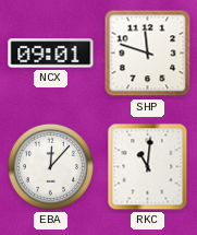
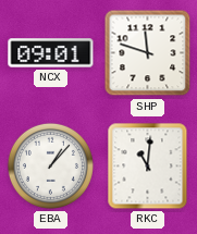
EBA: 12:07 -> 1:07 (50, 165)
